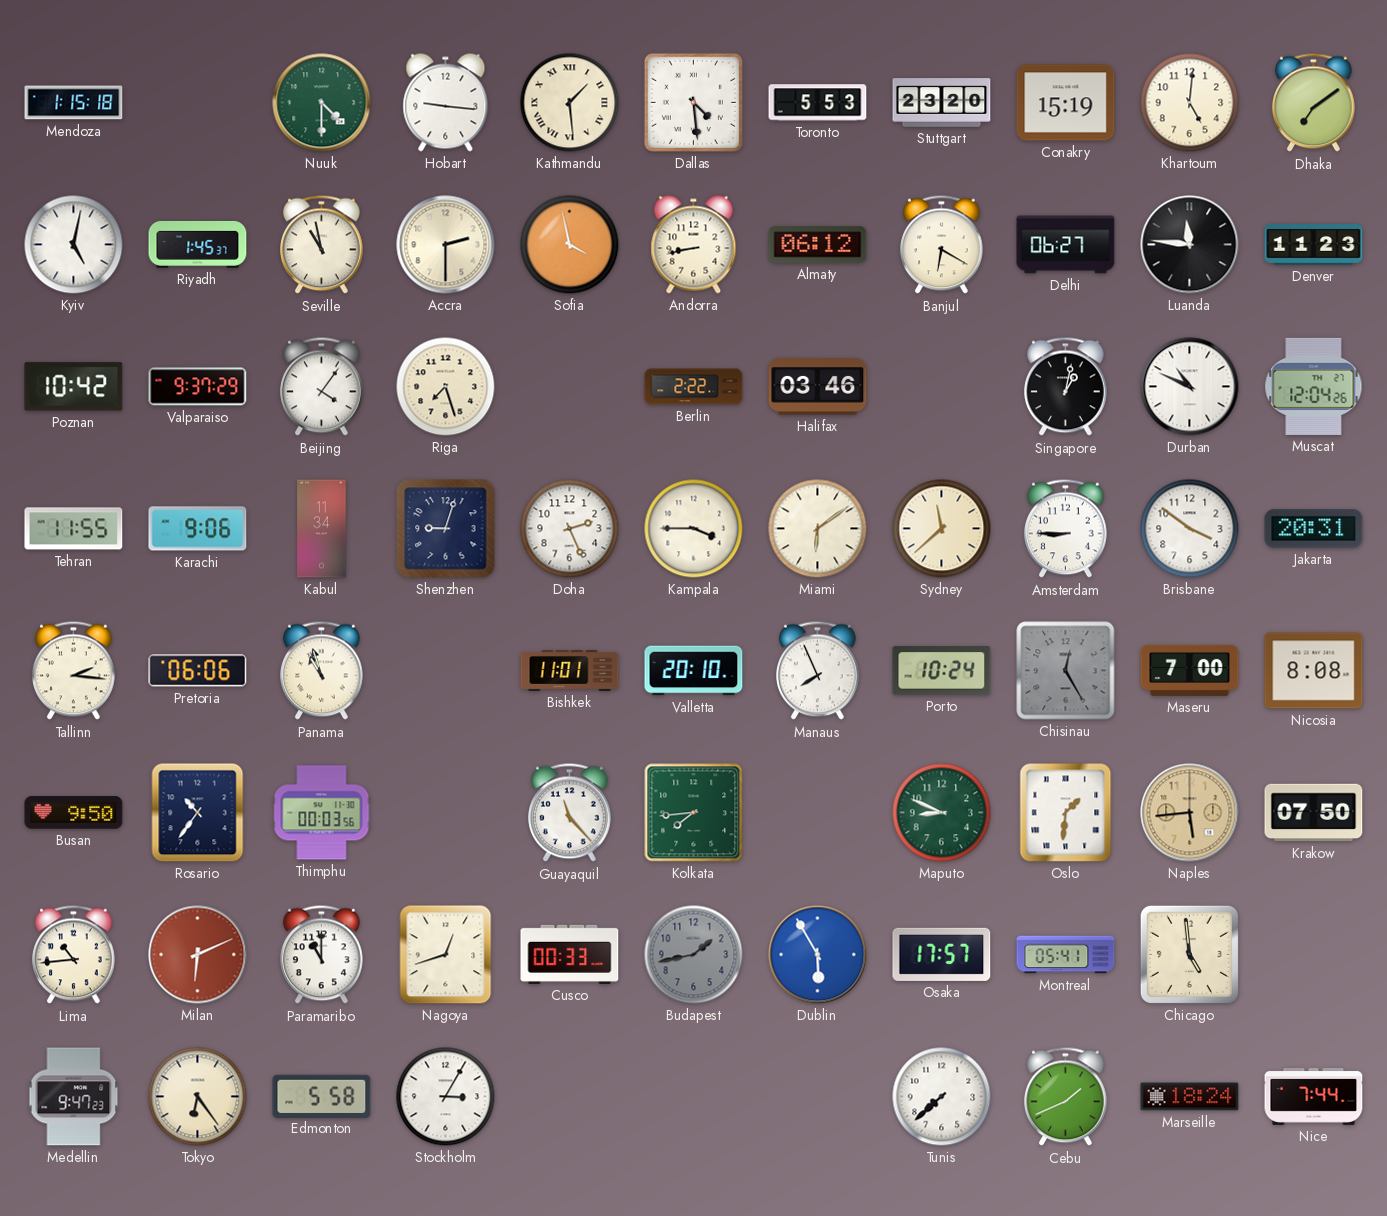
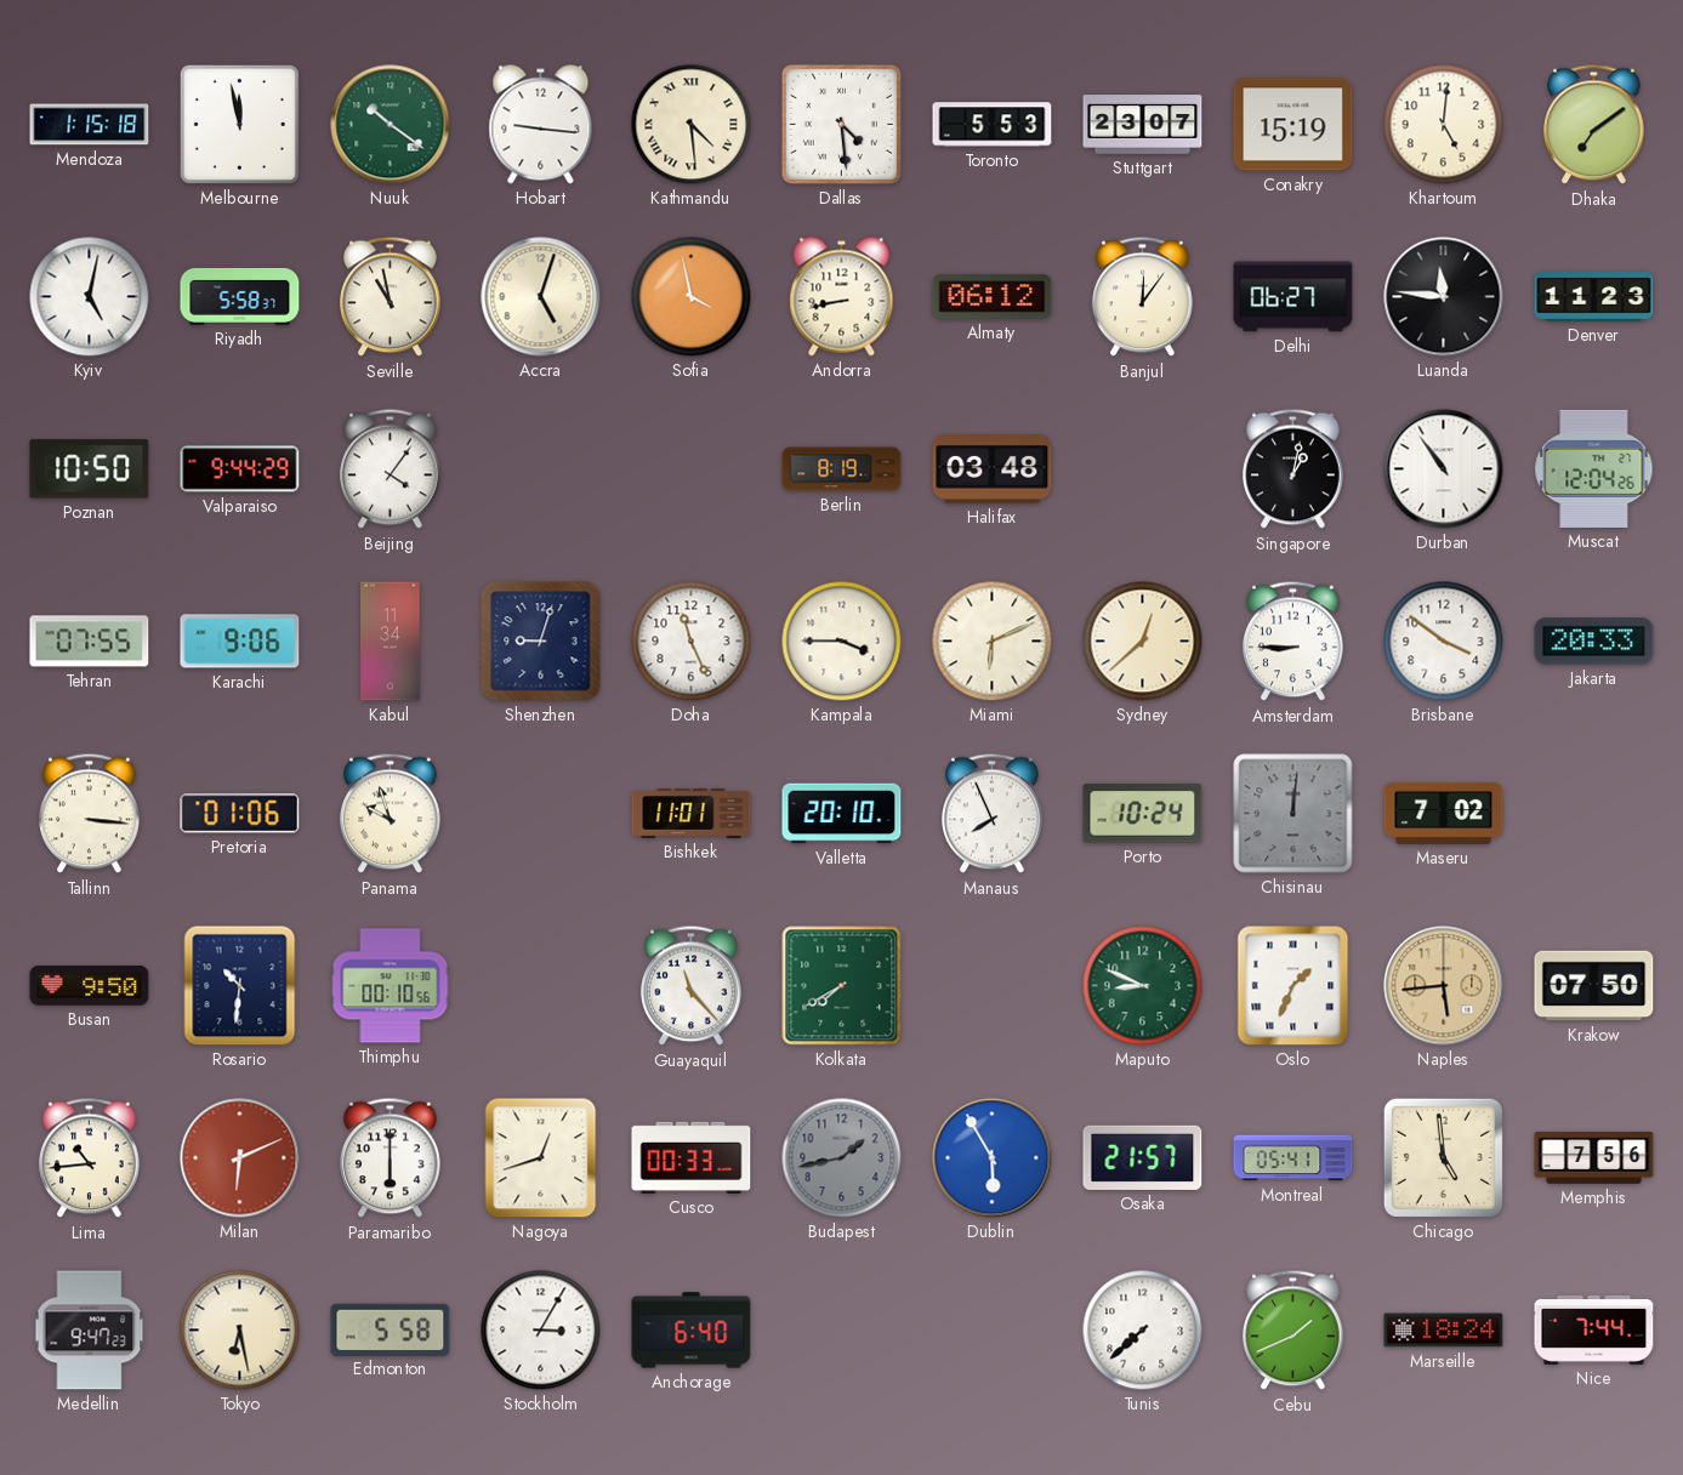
Melbourne: none -> 11:58 (239, 124)
Nuuk: 4:30 -> 10:21 (391, 125)
Kathmandu: 1:29 -> 4:29 (692, 125)
Stuttgart: 23:20 -> 23:07 (1143, 125)
Riyadh: 1:45 -> 5:58 (240, 296)
Accra: 2:30 -> 5:03 (541, 297)
Banjul: 6:20 -> 12:06 (1143, 297)
Poznan: 10:42 -> 10:50 (90, 469)
Valparaiso: 9:37 -> 9:44 (240, 469)
Riga: 7:27 -> none (446, 387)
Berlin: 2:22 -> 8:19 (842, 469)
Halifax: 03:46 -> 03:48 (993, 469)
Durban: 10:49 -> 10:54 (1444, 469)
Tehran: 11:55 -> 07:55 (90, 642)
Doha: 2:26 -> 11:26 (692, 642)
Miami: 6:09 -> 6:11 (993, 642)
Sydney: 11:38 -> 12:38 (1143, 642)
Jakarta: 20:31 -> 20:33 (1594, 642)
Tallinn: 2:16 -> 3:16 (90, 814)
Pretoria: 06:06 -> 01:06 (240, 814)
Panama: 10:57 -> 9:57 (391, 814)
Chisinau: 12:25 -> 12:01 (1293, 814)
Maseru: 7:00 -> 7:02 (1444, 813)
Nicosia: 8:08 -> none (1314, 671)
Rosario: 10:36 -> 10:31 (240, 986)
Thimphu: 00:03 -> 00:10 (391, 986)
Kolkata: 7:44 -> 7:40 (842, 986)
Oslo: 1:31 -> 1:34 (1293, 986)
Paramaribo: 11:00 -> 6:00 (391, 1158)
Osaka: 17:57 -> 21:57 (1143, 1157)
Memphis: none -> 7:56 (1594, 1158)
Tokyo: 6:24 -> 6:28 (240, 1331)
Anchorage: none -> 6:40 (692, 1331)
